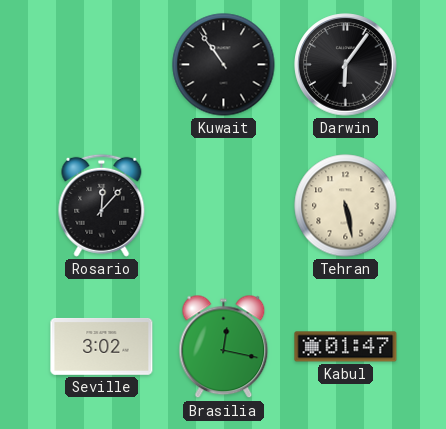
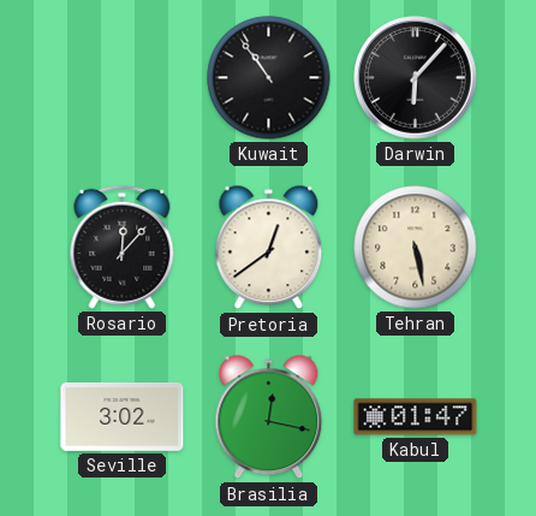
Darwin: 6:06 -> 6:07 (416, 78)
Pretoria: none -> 12:39 (269, 248)
